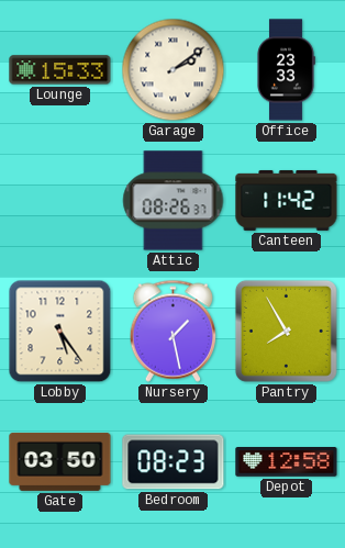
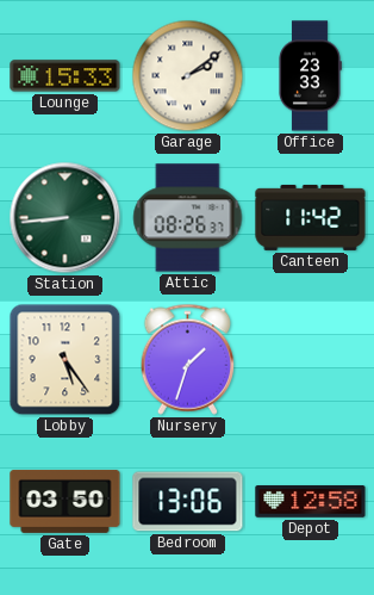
Station: none -> 8:44 (66, 218)
Nursery: 1:28 -> 1:33 (188, 359)
Pantry: 7:55 -> none (286, 331)
Bedroom: 08:23 -> 13:06 (188, 502)
